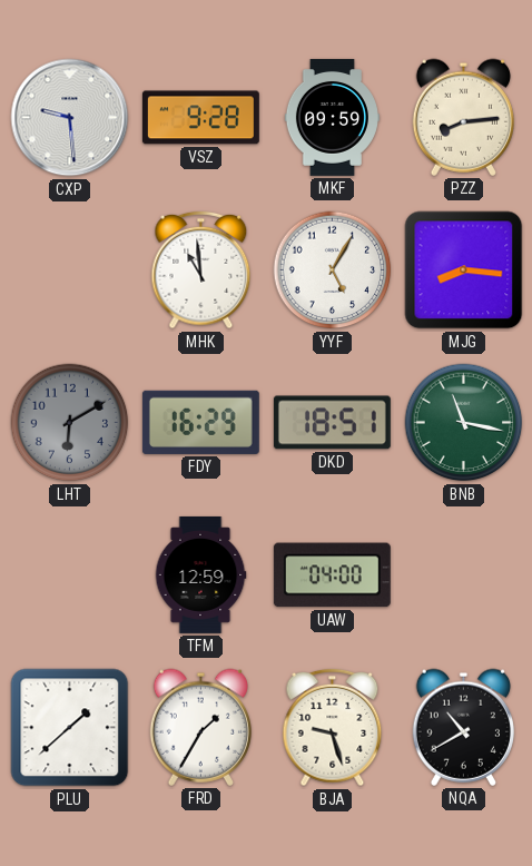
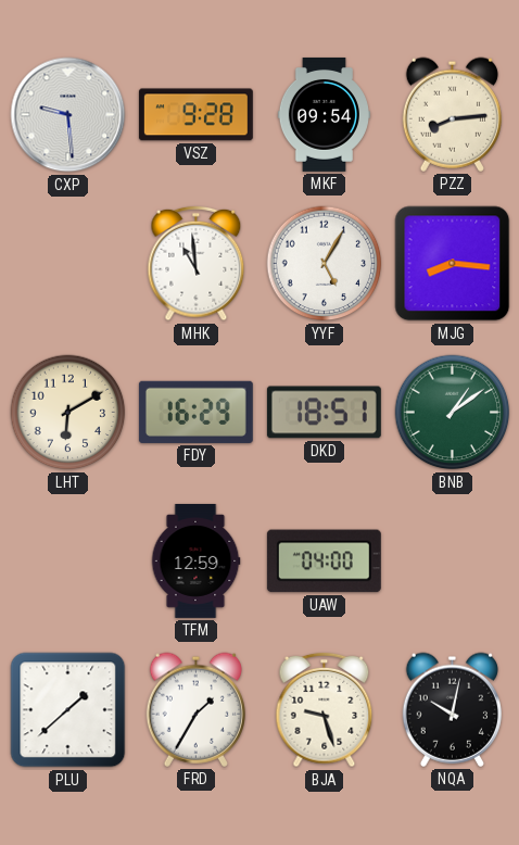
MKF: 09:59 -> 09:54 (324, 114)
LHT dial: grey -> cream (68, 413)
BNB: 11:17 -> 1:09 (453, 413)
NQA: 10:40 -> 10:02 (452, 709)
